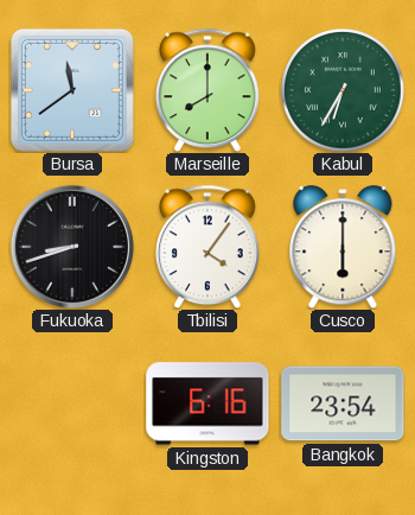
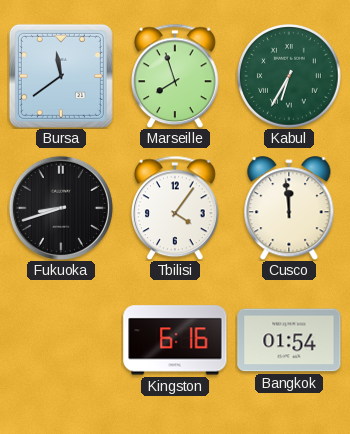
Marseille: 8:00 -> 7:57 (176, 76)
Cusco: 6:00 -> 11:59 (289, 208)
Bangkok: 23:54 -> 01:54 (289, 340)
